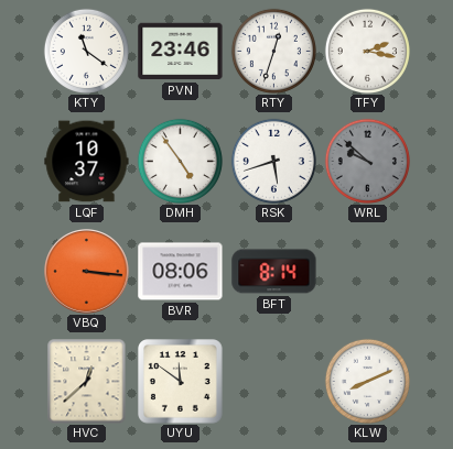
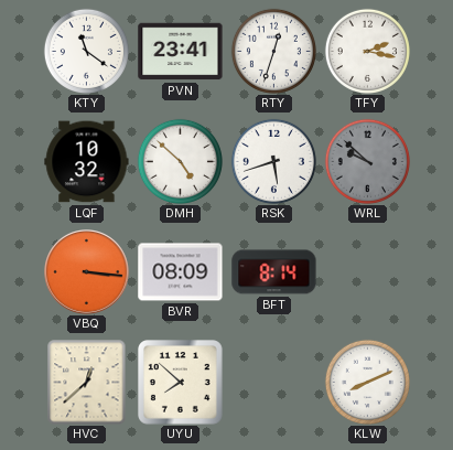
PVN: 23:46 -> 23:41 (181, 52)
LQF: 10:37 -> 10:32 (87, 162)
DMH: 4:54 -> 4:52 (180, 161)
BVR: 08:06 -> 08:09 (181, 272)
UYU: 11:51 -> 7:52 (181, 383)
